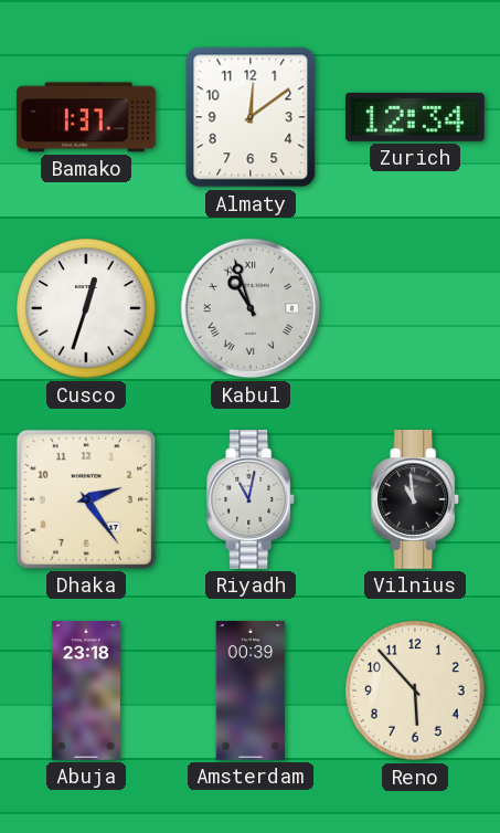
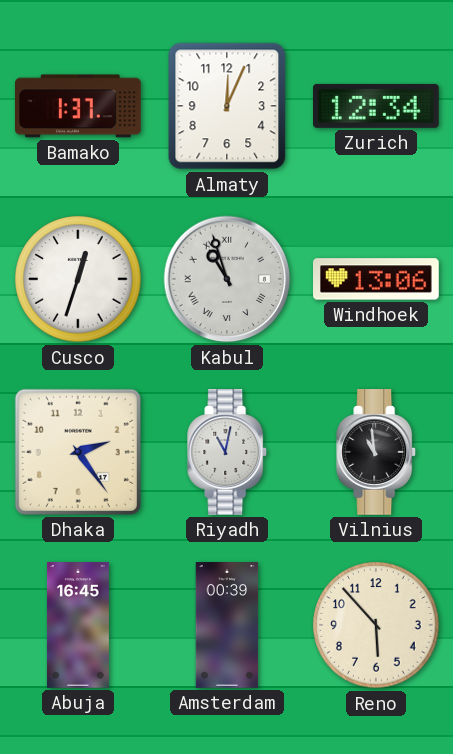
Almaty: 12:09 -> 12:04 (227, 106)
Windhoek: none -> 13:06 (377, 279)
Abuja: 23:18 -> 16:45 (78, 625)
